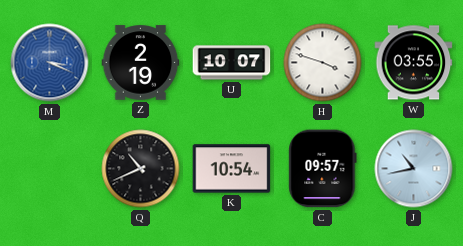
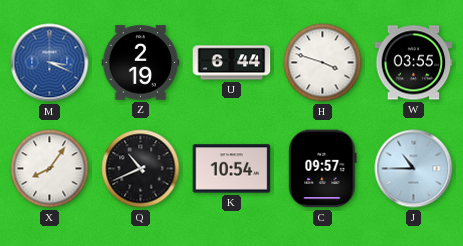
U: 10:07 -> 6:44 (232, 63)
X: none -> 8:06 (50, 169)
J: 10:43 -> 10:45 (414, 169)
